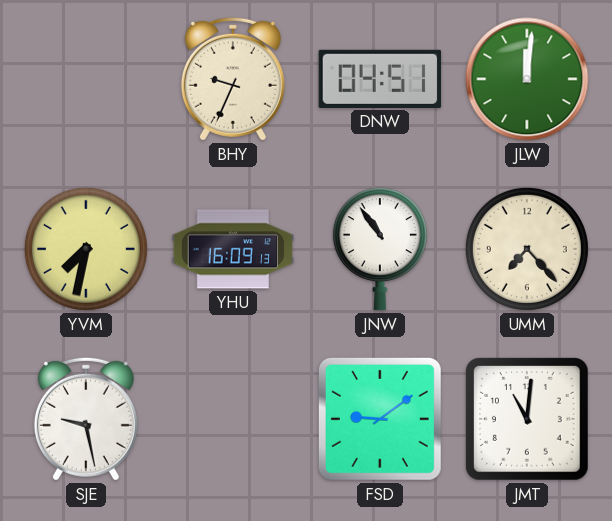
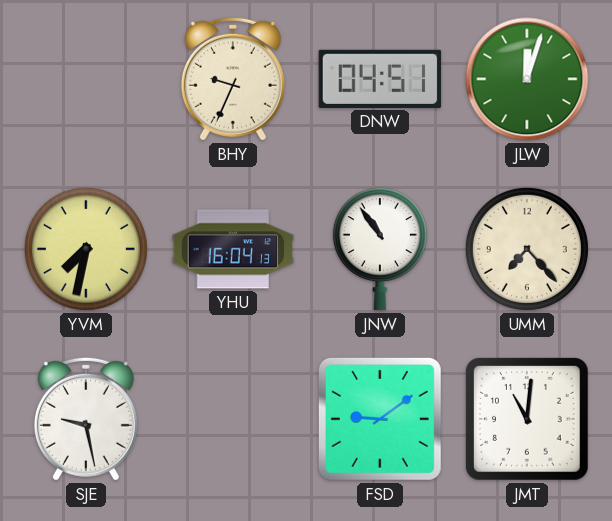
JLW: 12:01 -> 12:03 (527, 79)
YHU: 16:09 -> 16:04 (233, 249)
